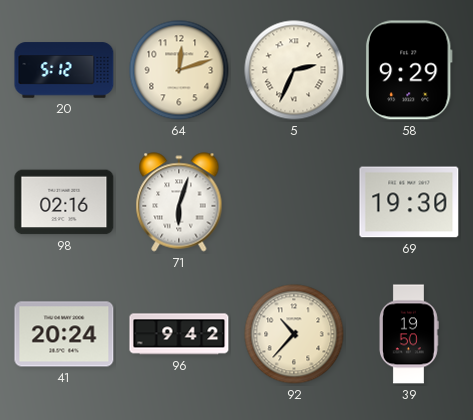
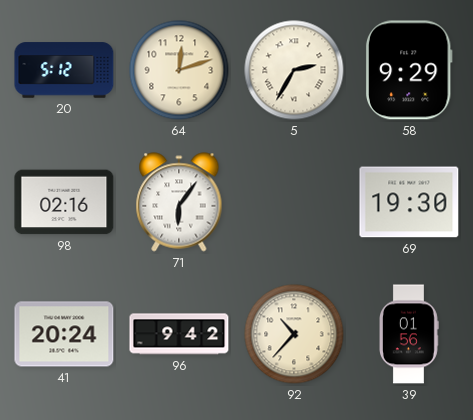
5: 2:34 -> 2:35 (294, 70)
71: 6:03 -> 6:06 (179, 202)
39: 19:50 -> 01:56 (409, 334)
